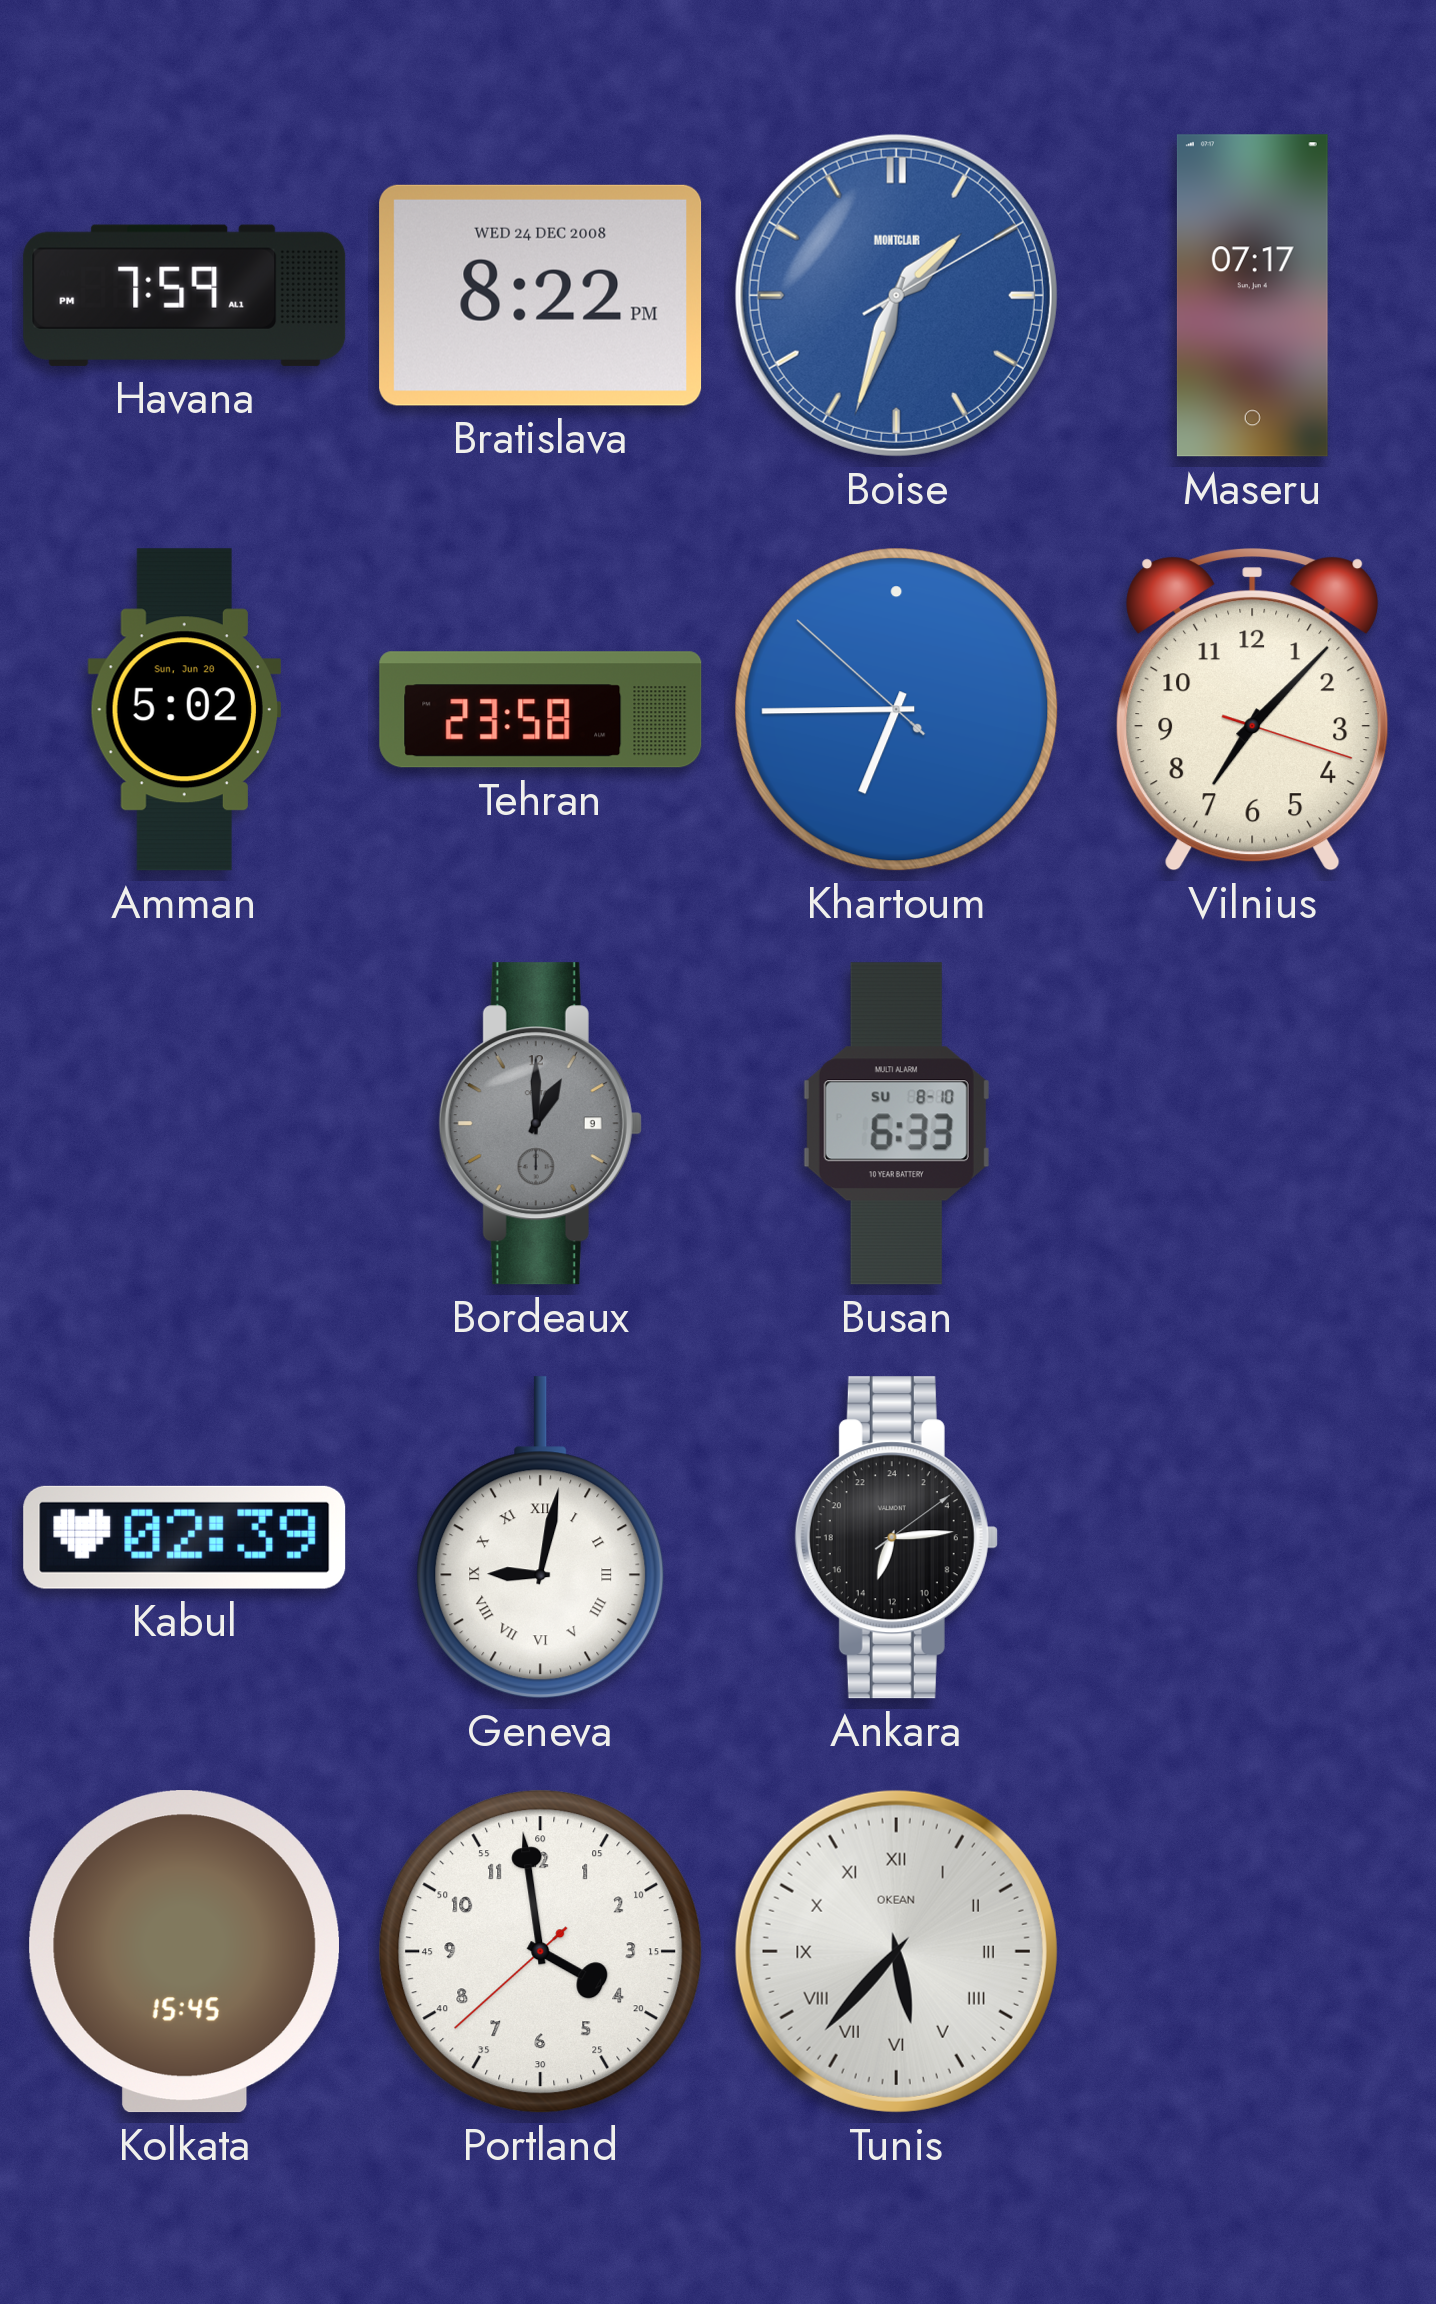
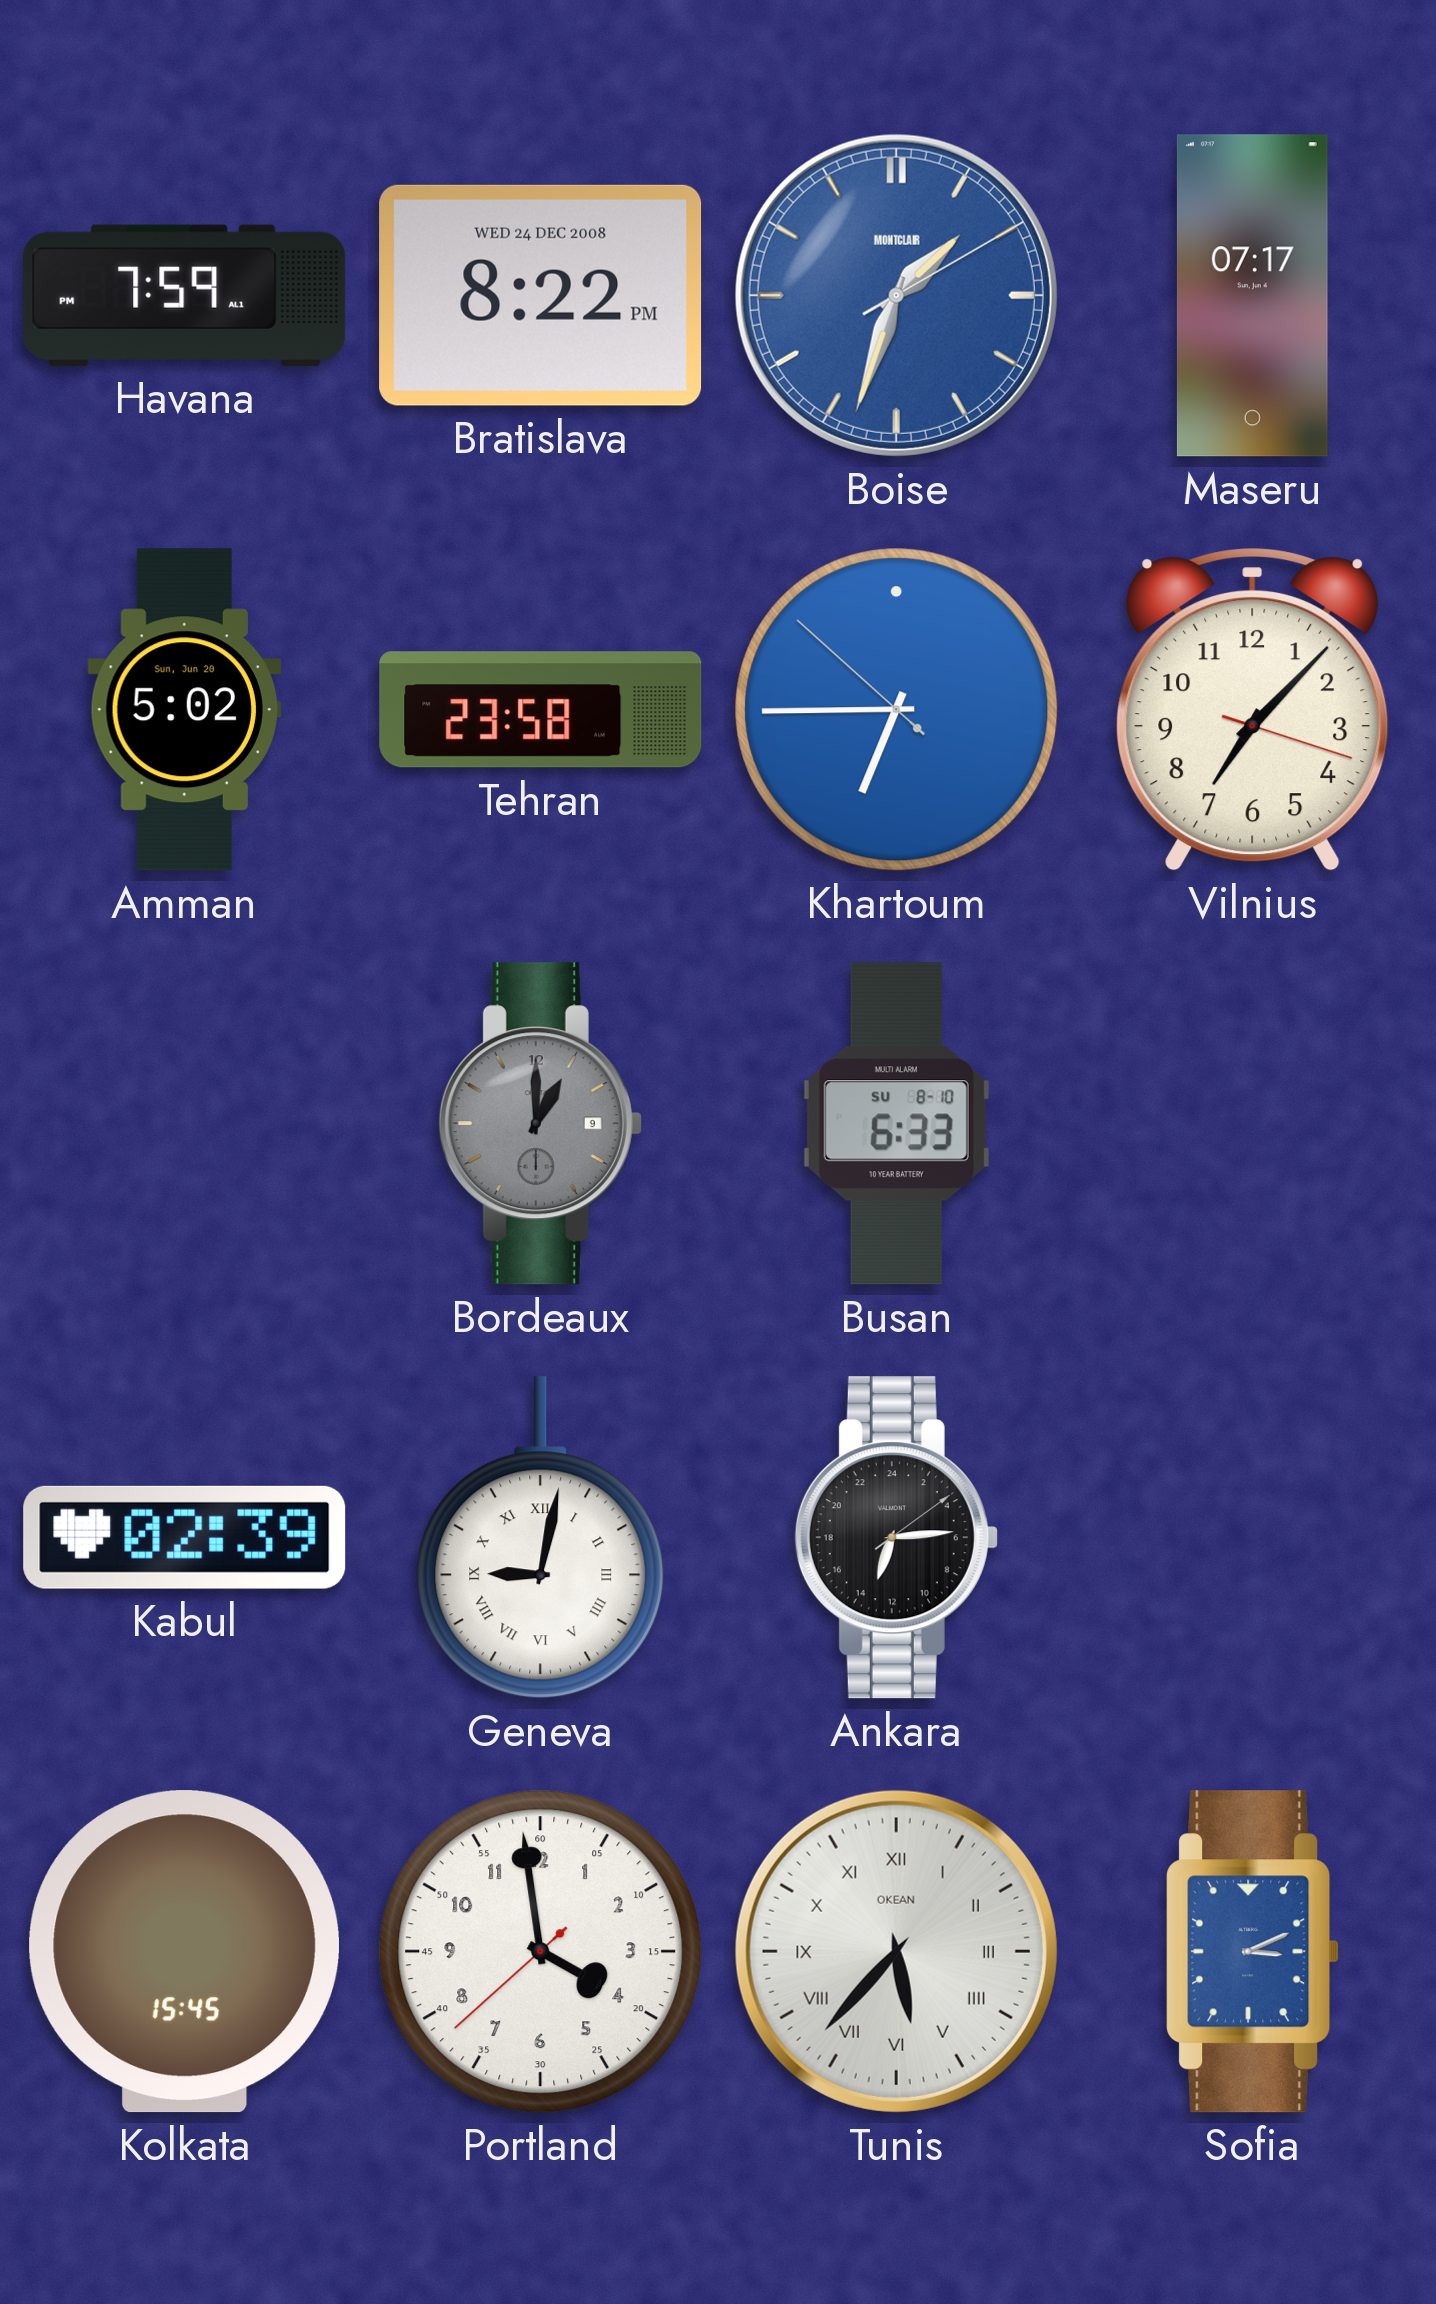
Sofia: none -> 3:11 (1253, 1952)
